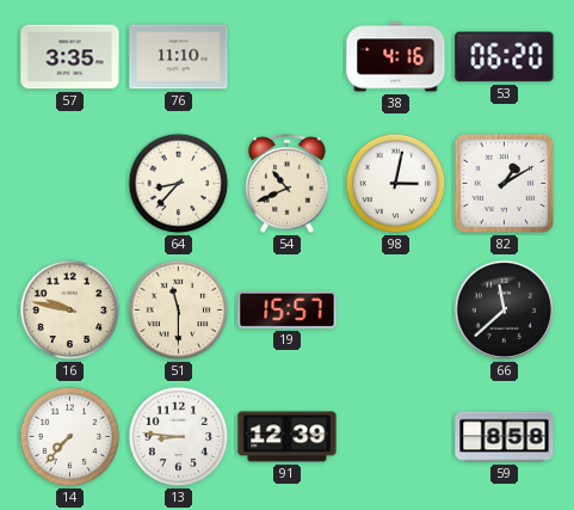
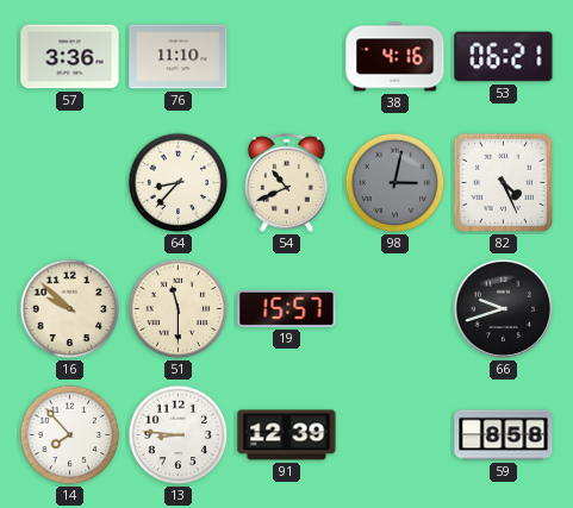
57: 3:35 -> 3:36 (70, 57)
53: 06:20 -> 06:21 (504, 57)
98 dial: white -> grey (396, 183)
82: 1:10 -> 4:26 (503, 182)
16: 9:47 -> 9:52 (70, 309)
66: 11:38 -> 9:42 (504, 309)
14: 7:37 -> 7:53 (70, 435)
